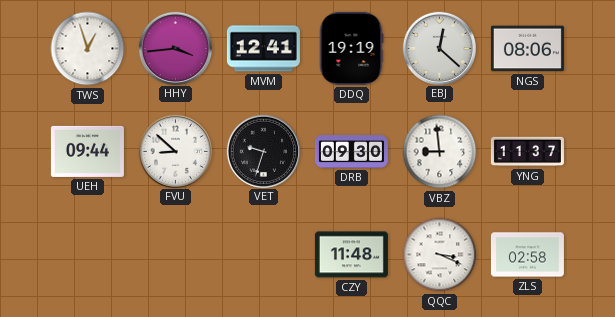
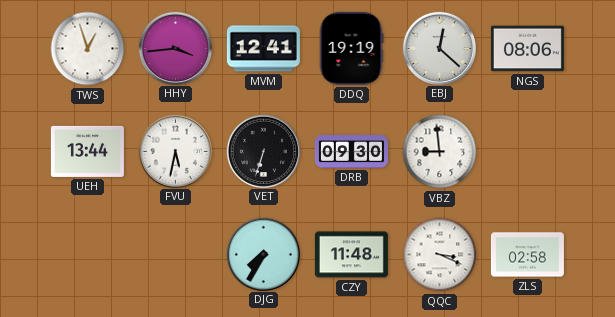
UEH: 09:44 -> 13:44 (87, 151)
FVU: 8:52 -> 5:32 (175, 151)
VET: 9:33 -> 6:33 (263, 151)
YNG: 11:37 -> none (527, 152)
DJG: none -> 7:35 (263, 254)
